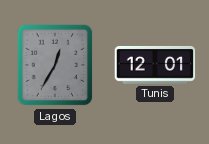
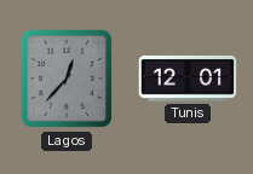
Lagos: 12:35 -> 12:37 (67, 79)
